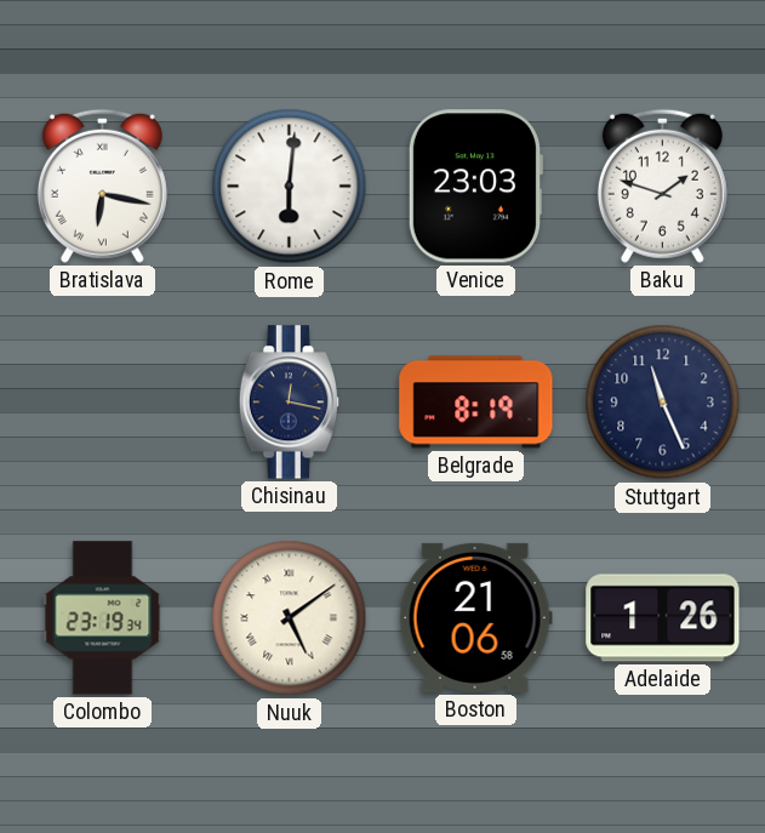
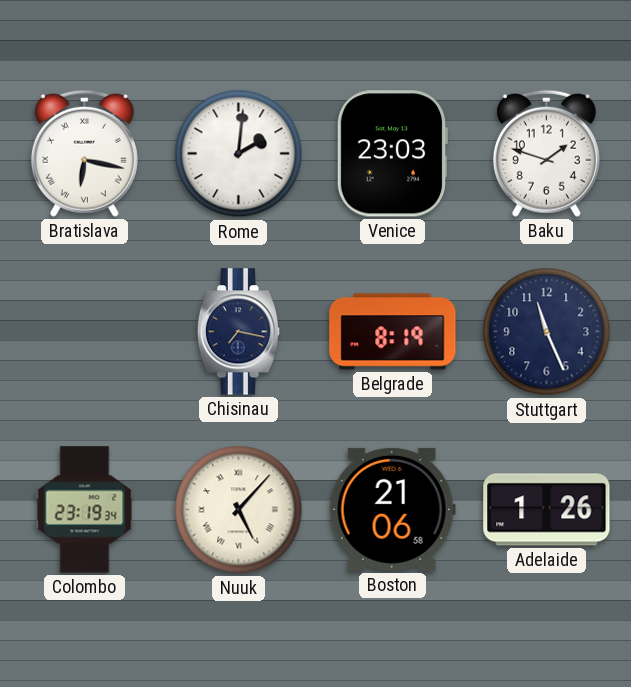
Rome: 6:01 -> 2:01 (239, 154)
Chisinau: 12:17 -> 7:17 (238, 332)
Nuuk: 5:09 -> 5:07 (239, 510)
